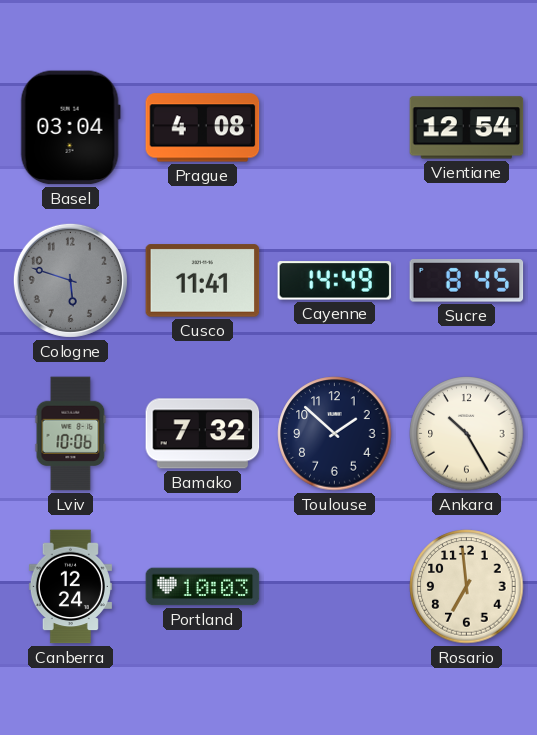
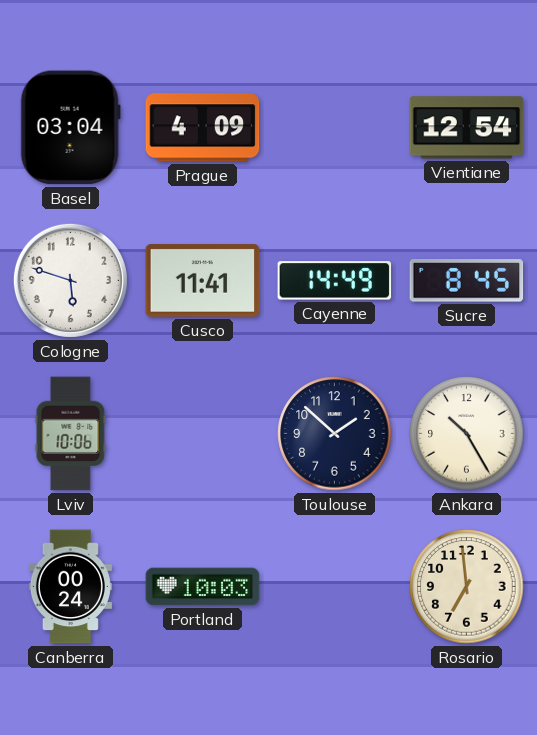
Prague: 4:08 -> 4:09 (203, 128)
Cologne dial: grey -> white (70, 280)
Bamako: 7:32 -> none (203, 434)
Canberra: 12:24 -> 00:24 (70, 587)
